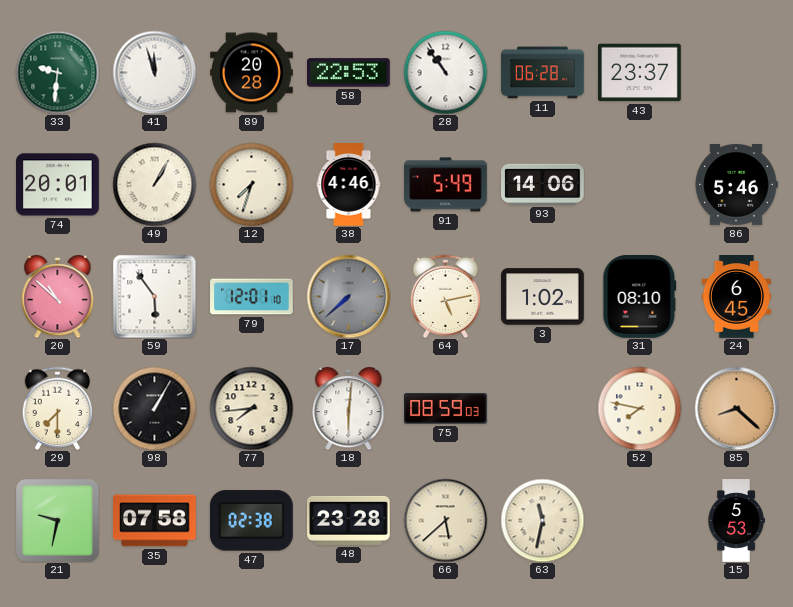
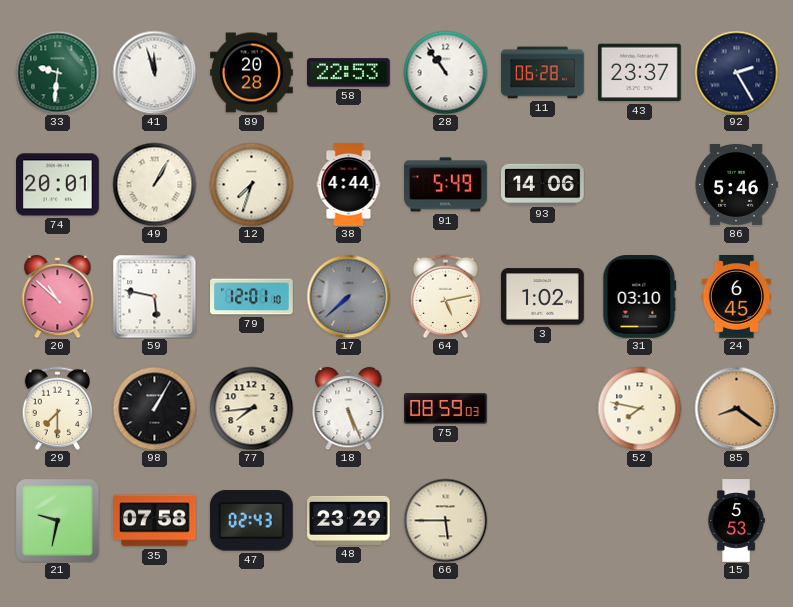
92: none -> 2:25 (736, 72)
38: 4:46 -> 4:44 (349, 185)
59: 5:54 -> 5:47 (154, 296)
31: 08:10 -> 03:10 (640, 297)
18: 6:01 -> 5:26 (349, 408)
85: 8:22 -> 8:21 (736, 408)
47: 02:38 -> 02:43 (251, 521)
48: 23:28 -> 23:29 (349, 520)
66: 5:38 -> 5:45 (445, 520)
63: 11:32 -> none (542, 520)
